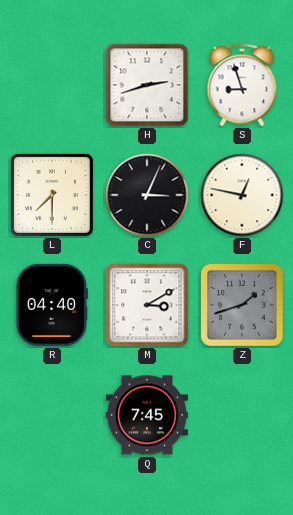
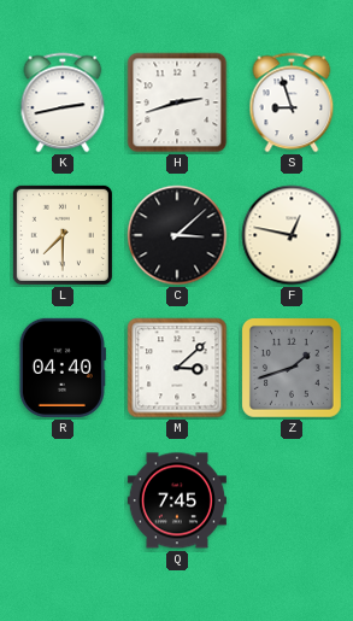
K: none -> 2:43 (63, 102)
C: 3:04 -> 3:08 (177, 235)
M: 3:10 -> 3:08 (177, 368)
